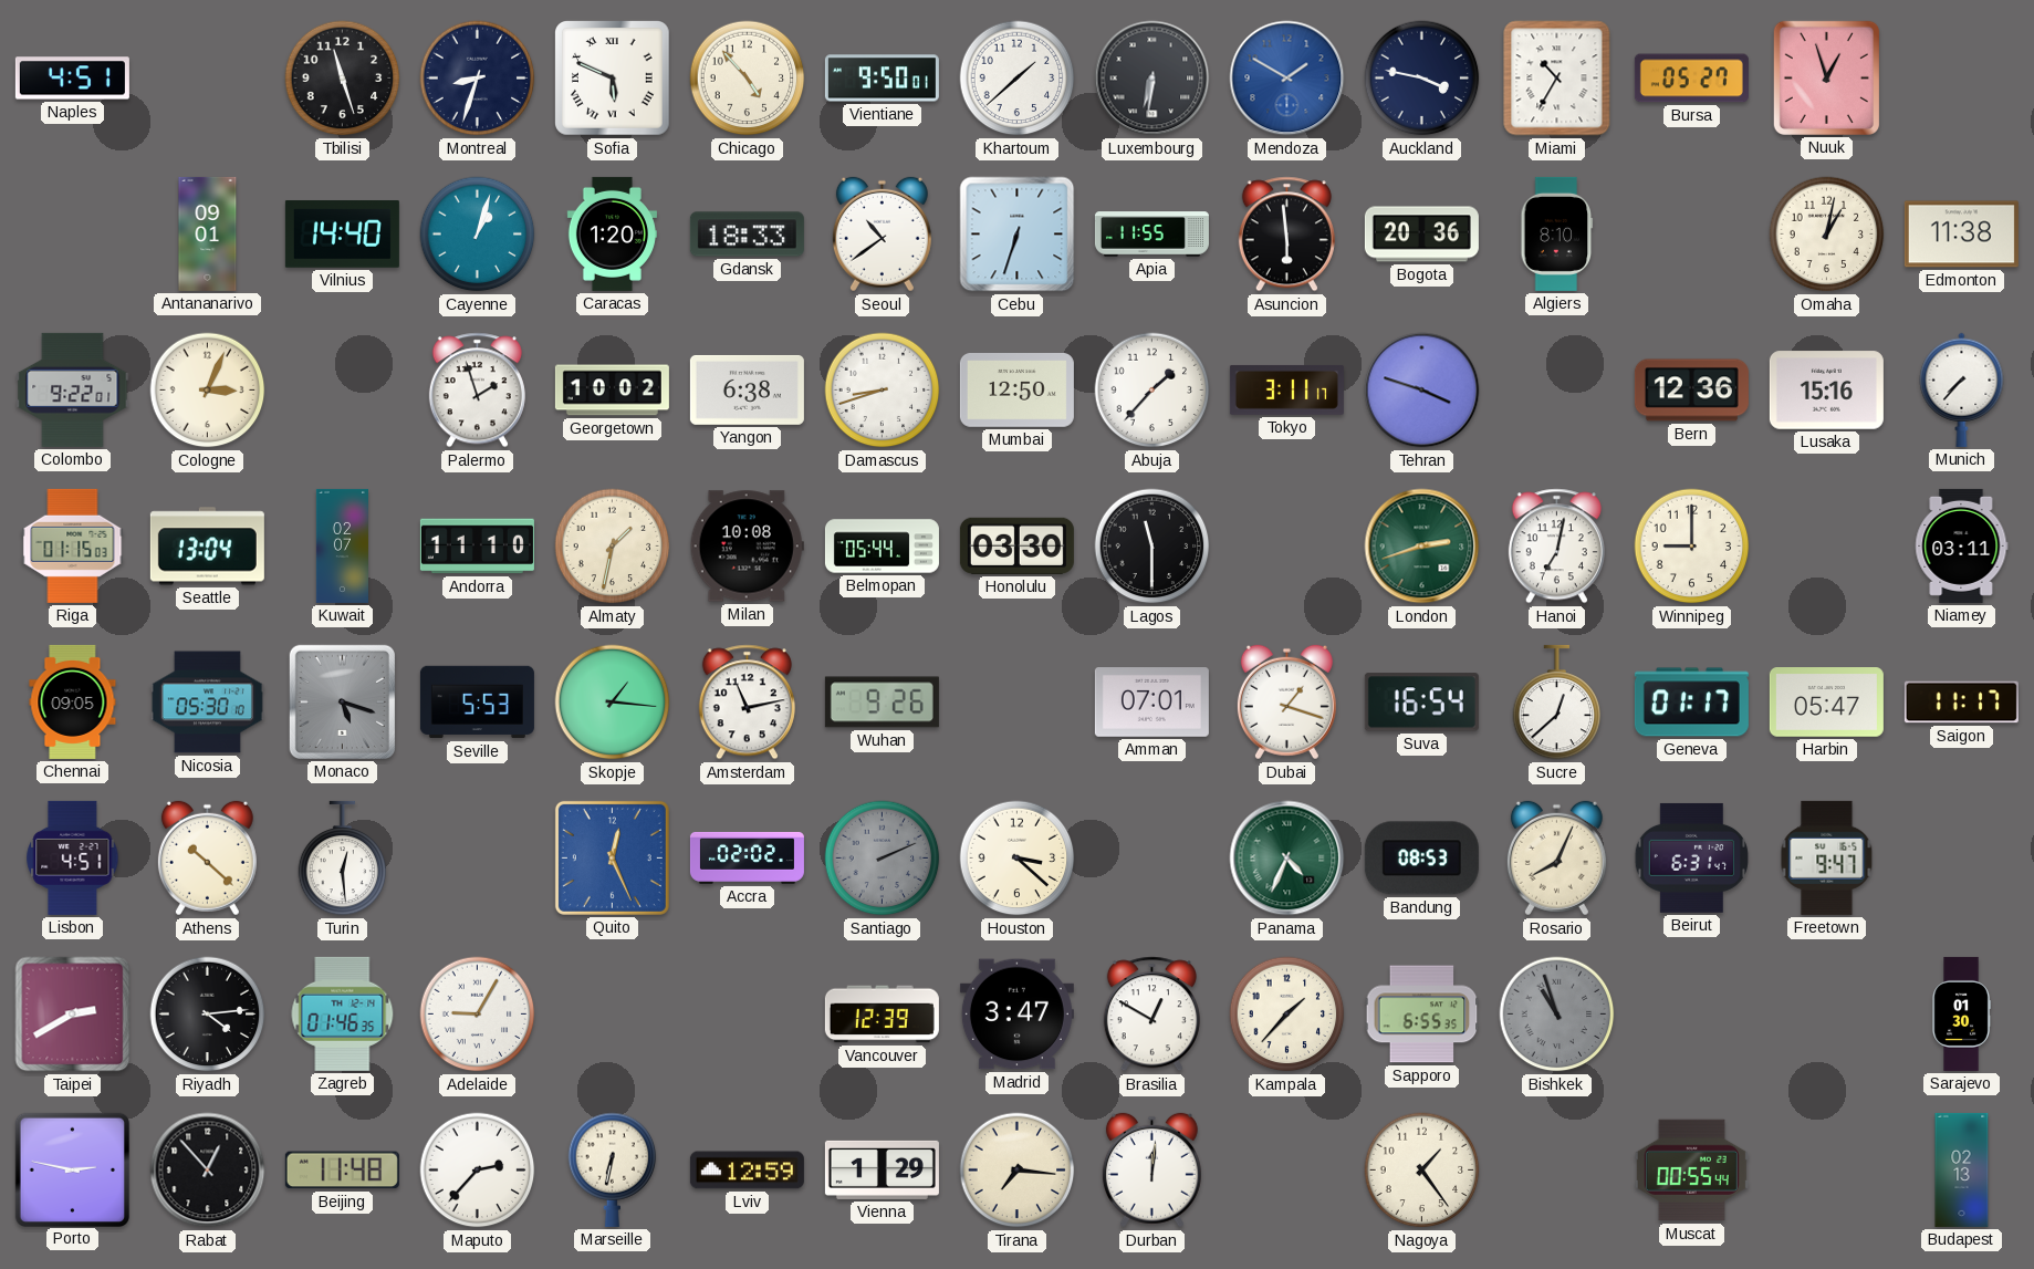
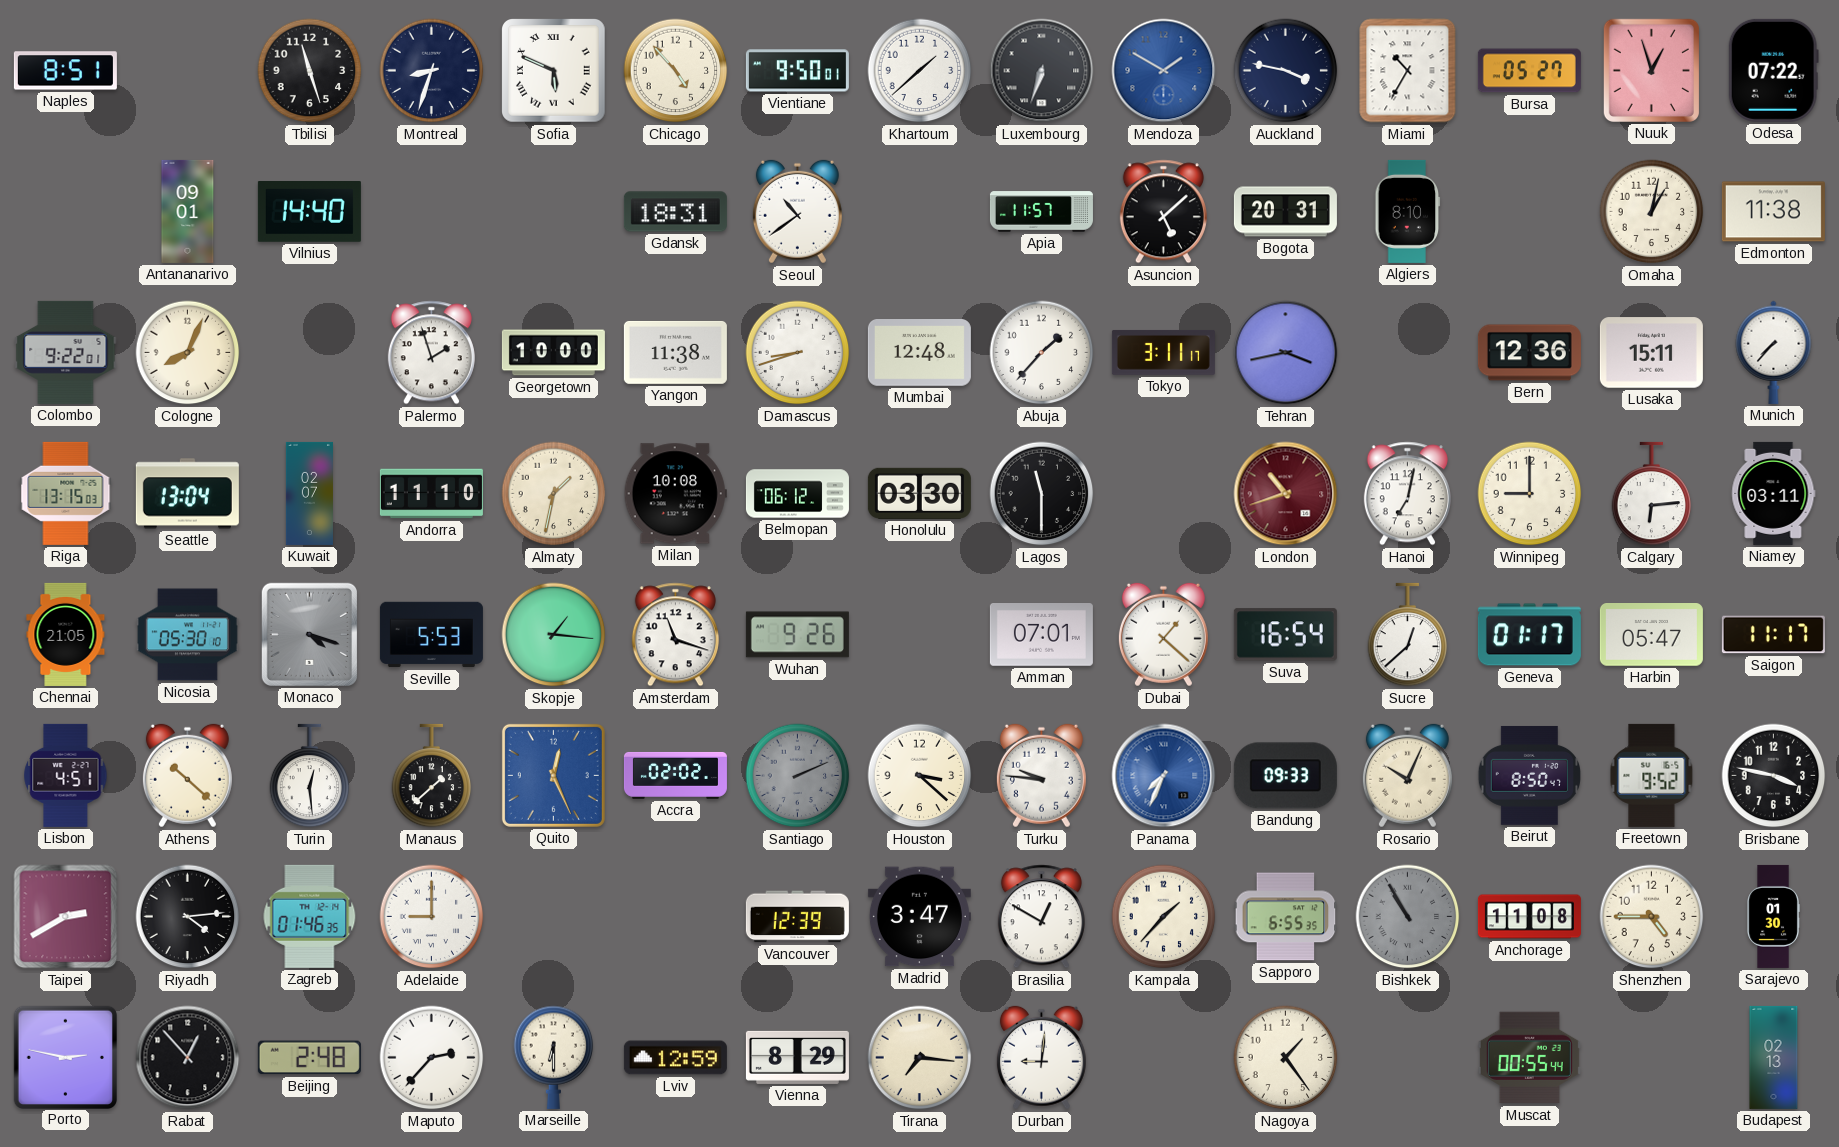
Naples: 4:51 -> 8:51 (65, 71)
Luxembourg: 6:31 -> 6:33 (1042, 71)
Odesa: none -> 07:22 (1773, 70)
Cayenne: 1:03 -> none (478, 235)
Caracas: 1:20 -> none (612, 233)
Gdansk: 18:33 -> 18:31 (675, 212)
Cebu: 6:33 -> none (1018, 235)
Apia: 11:55 -> 11:57 (1041, 212)
Asuncion: 5:59 -> 5:08 (1163, 212)
Bogota: 20:36 -> 20:31 (1285, 212)
Cologne: 3:04 -> 8:04 (188, 353)
Georgetown: 10:02 -> 10:00 (553, 353)
Yangon: 6:38 -> 11:38 (675, 352)
Mumbai: 12:50 -> 12:48 (919, 353)
Tehran: 3:48 -> 3:43 (1286, 353)
Lusaka: 15:16 -> 15:11 (1651, 353)
Riga: 01:15 -> 13:15 (66, 493)
Belmopan: 05:44 -> 06:12 (797, 494)
London: 2:42 -> 10:42 (1286, 494)
London dial: green -> burgundy (1286, 494)
Calgary: none -> 6:14 (1652, 494)
Chennai: 09:05 -> 21:05 (66, 634)
Monaco: 5:18 -> 4:18 (309, 634)
Amsterdam: 11:13 -> 11:18 (675, 635)
Dubai: 1:18 -> 1:22 (1163, 635)
Manaus: none -> 1:38 (432, 776)
Turku: none -> 9:46 (1041, 776)
Panama: 4:34 -> 7:34 (1164, 776)
Panama dial: green -> blue (1164, 776)
Bandung: 08:53 -> 09:33 (1285, 776)
Rosario: 8:04 -> 10:04 (1407, 776)
Beirut: 6:31 -> 8:50 (1529, 776)
Freetown: 9:47 -> 9:52 (1652, 775)
Brisbane: none -> 3:47 (1774, 776)
Adelaide: 9:05 -> 9:00 (432, 917)
Bishkek: 10:57 -> 10:55 (1408, 917)
Anchorage: none -> 11:08 (1529, 917)
Shenzhen: none -> 4:45 (1652, 917)
Beijing: 11:48 -> 2:48 (309, 1058)
Marseille: 6:32 -> 6:30 (554, 1057)
Vienna: 1:29 -> 8:29 (797, 1057)
Durban: 12:01 -> 9:01 (1041, 1058)
